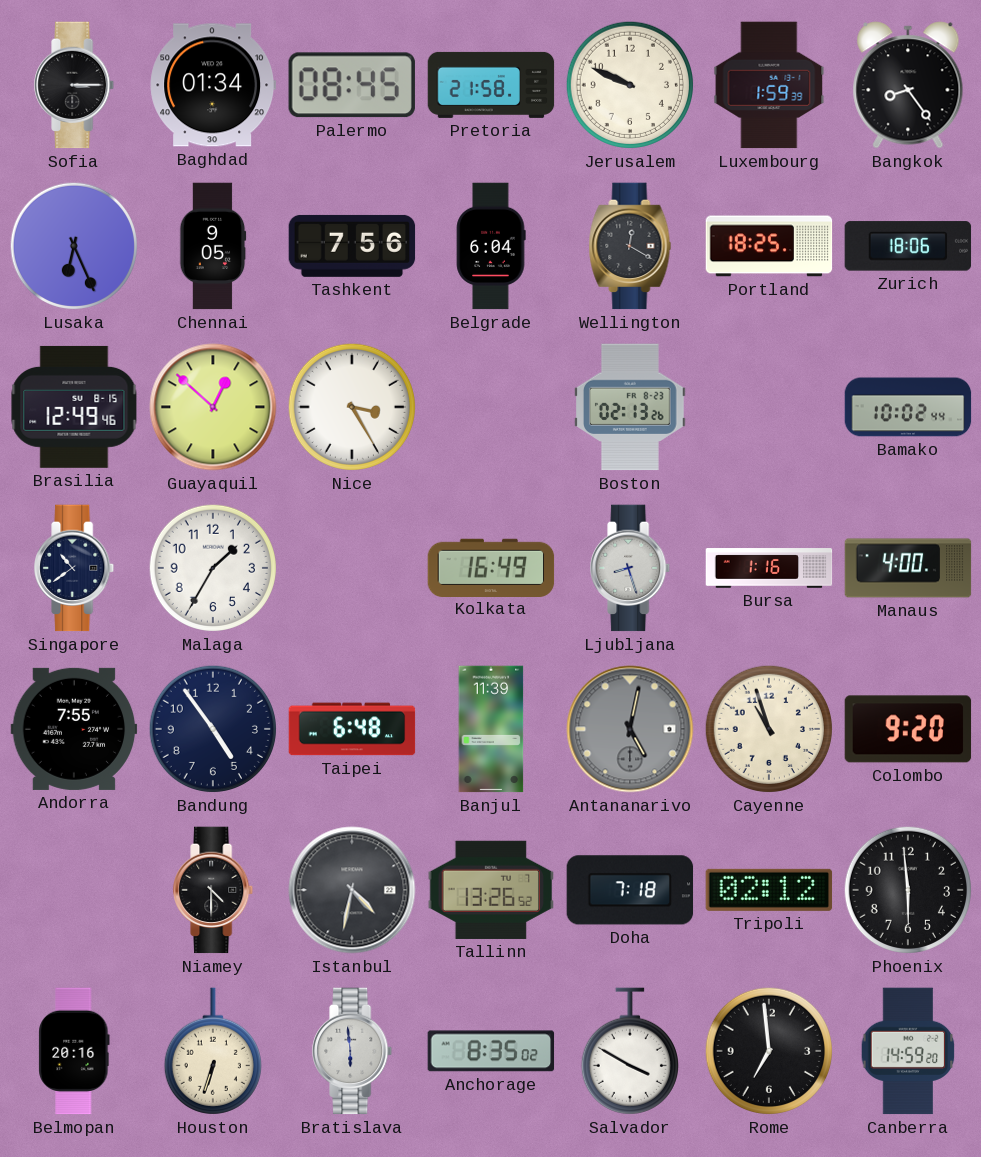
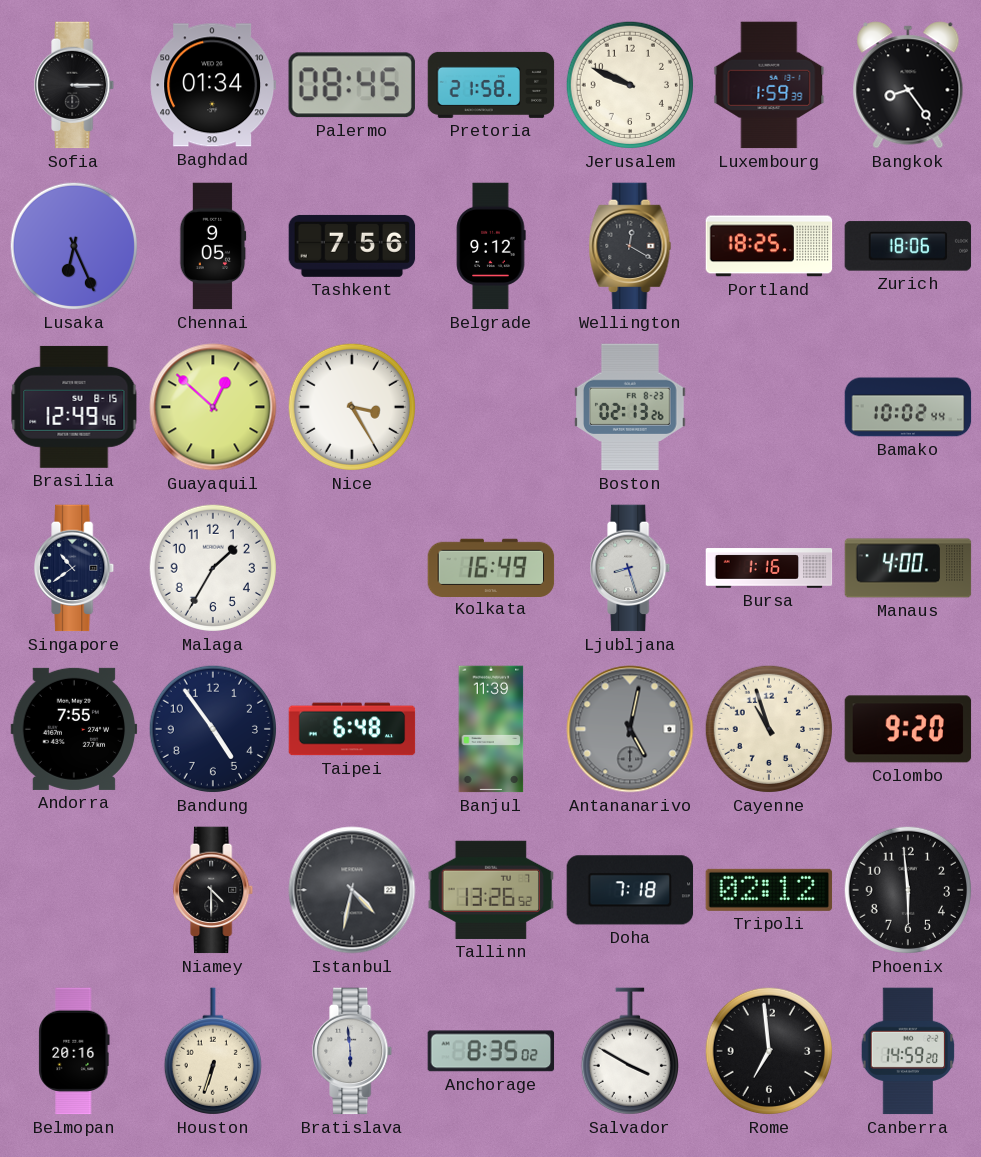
Belgrade: 6:04 -> 9:12 (491, 246)
